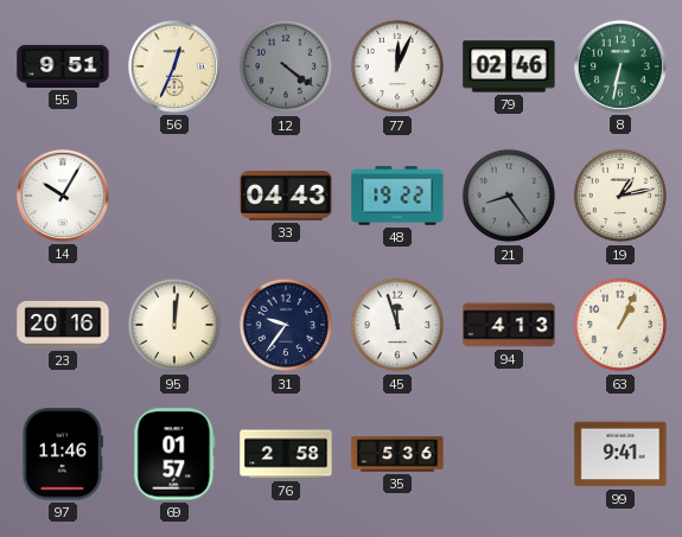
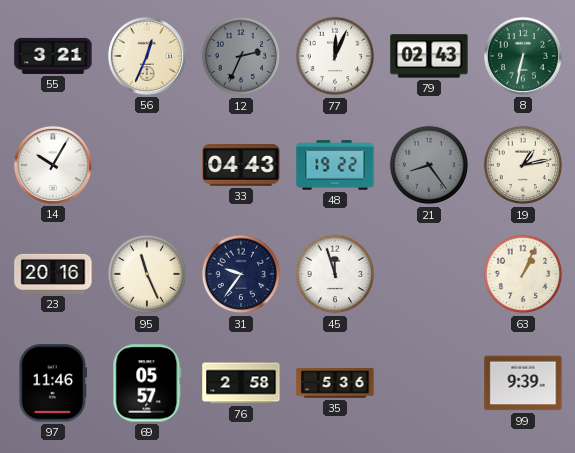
55: 9:51 -> 3:21 (53, 56)
12: 4:21 -> 2:34 (241, 56)
79: 02:46 -> 02:43 (429, 56)
95: 12:01 -> 11:26 (147, 274)
94: 4:13 -> none (509, 325)
69: 01:57 -> 05:57 (147, 383)
99: 9:41 -> 9:39 (523, 383)
